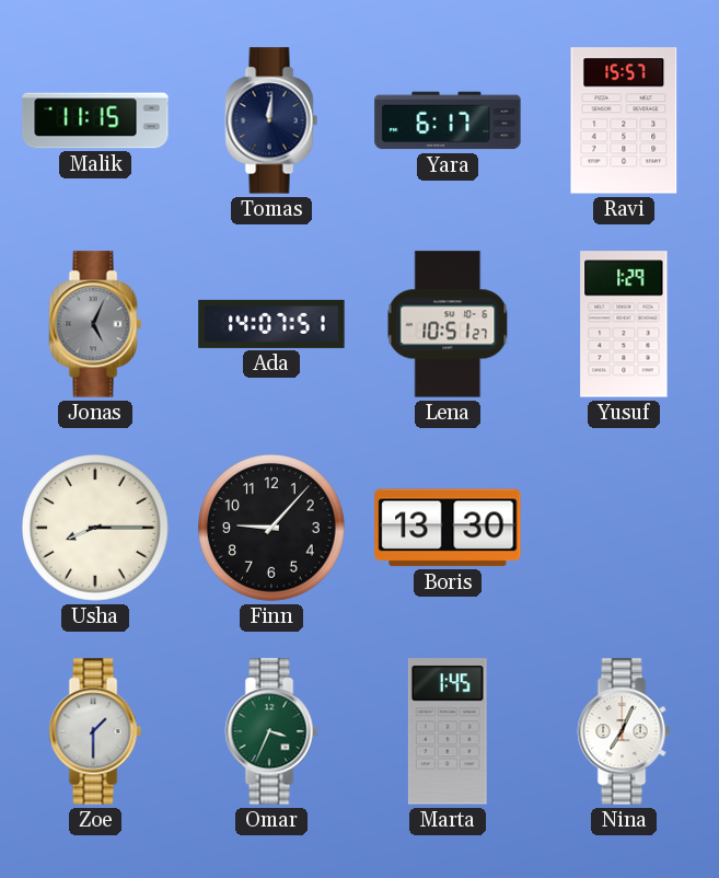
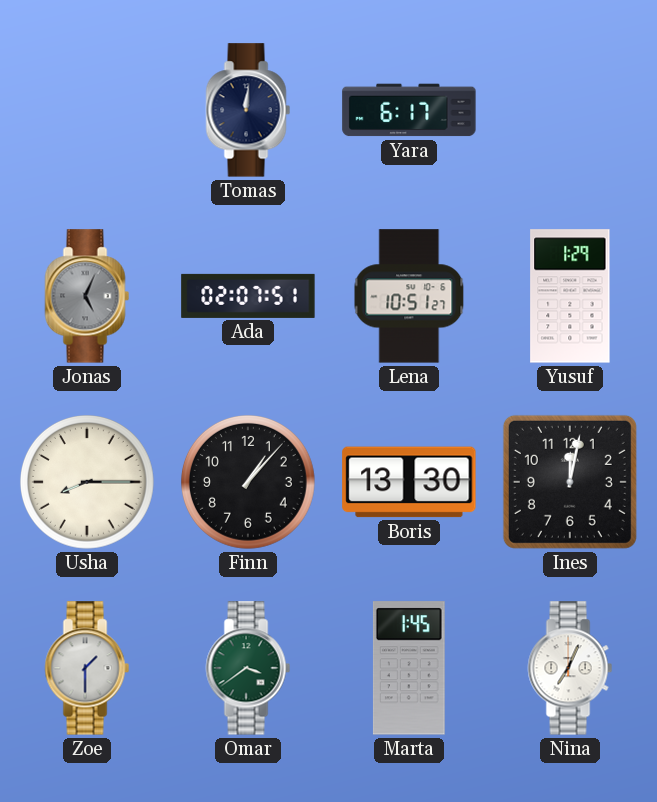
Malik: 11:15 -> none (95, 120)
Ravi: 15:57 -> none (624, 120)
Ada: 14:07 -> 02:07 (248, 296)
Finn: 9:07 -> 1:07 (248, 482)
Ines: none -> 12:02 (570, 482)
Omar: 3:34 -> 3:39 (248, 668)
